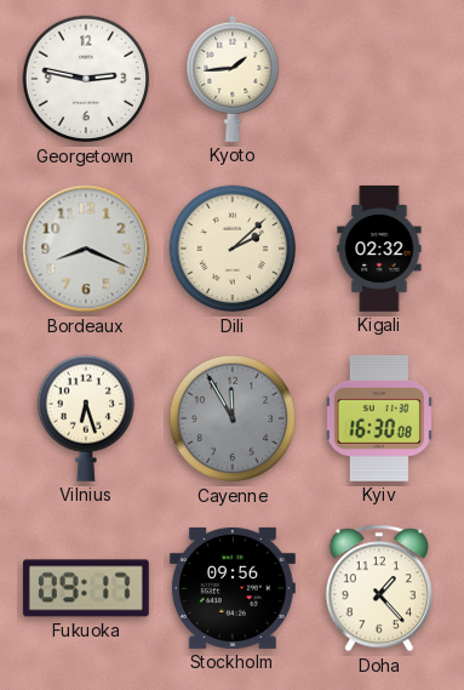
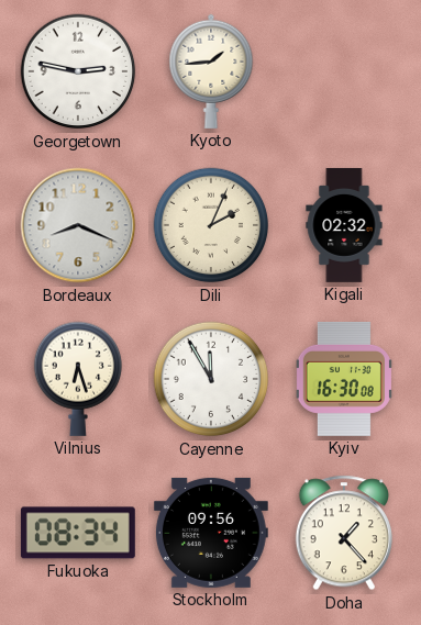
Dili: 2:08 -> 2:04 (211, 225)
Cayenne dial: grey -> white (211, 379)
Fukuoka: 09:17 -> 08:34 (78, 533)
